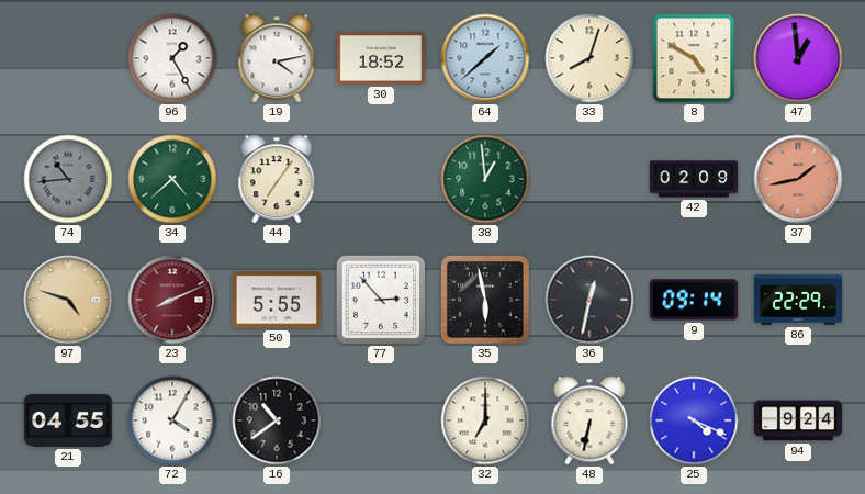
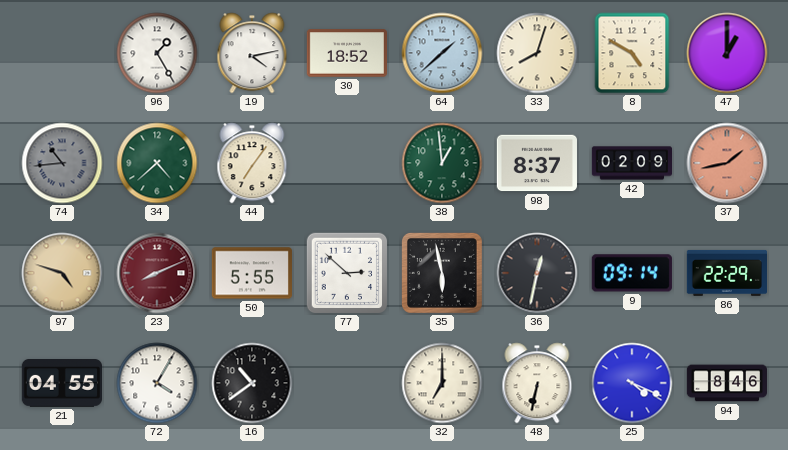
47: 12:59 -> 1:00 (727, 53)
98: none -> 8:37 (537, 163)
77: 2:53 -> 2:52 (347, 273)
94: 9:24 -> 8:46 (726, 383)
